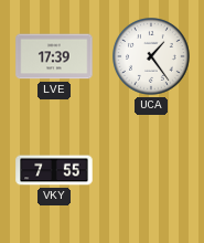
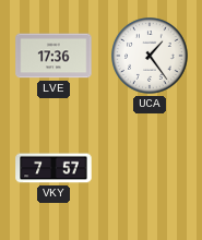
LVE: 17:39 -> 17:36 (54, 56)
VKY: 7:55 -> 7:57 (54, 168)
